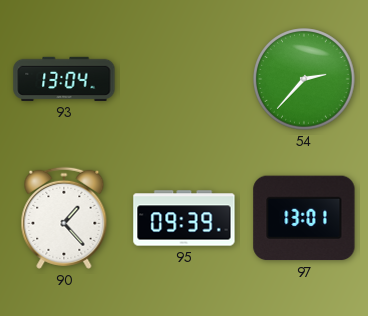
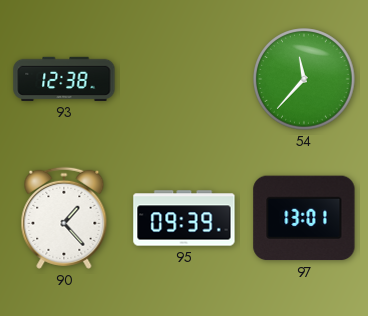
93: 13:04 -> 12:38 (64, 79)
54: 2:37 -> 11:37 (304, 79)
